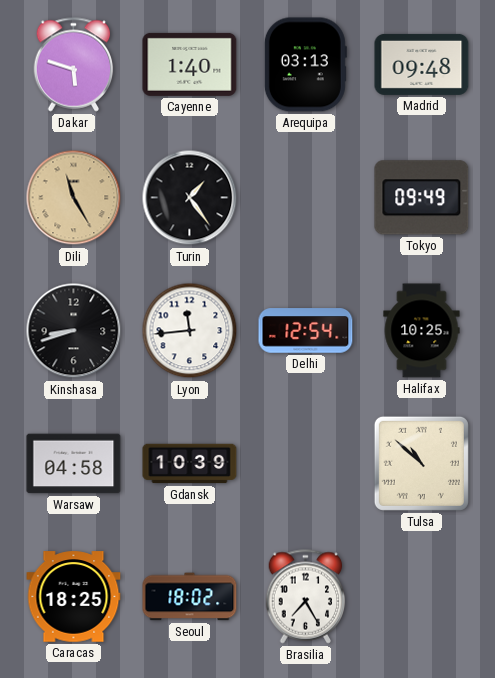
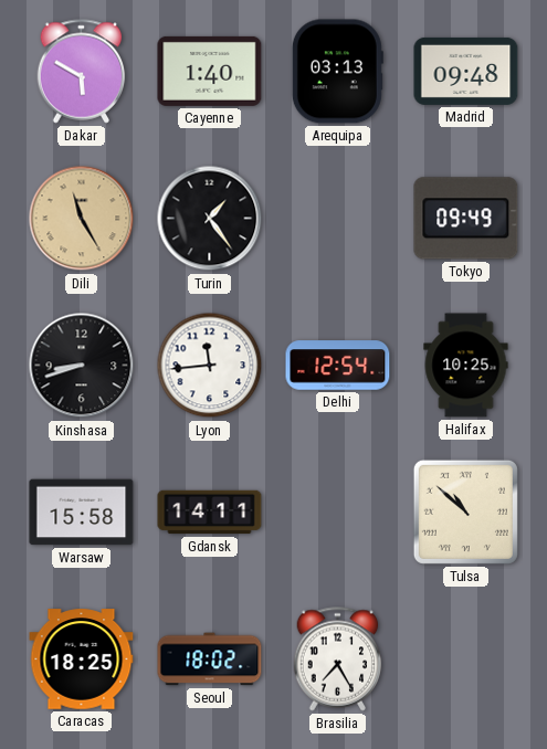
Dakar: 5:48 -> 5:50 (82, 72)
Warsaw: 04:58 -> 15:58 (82, 513)
Gdansk: 10:39 -> 14:11 (210, 513)
